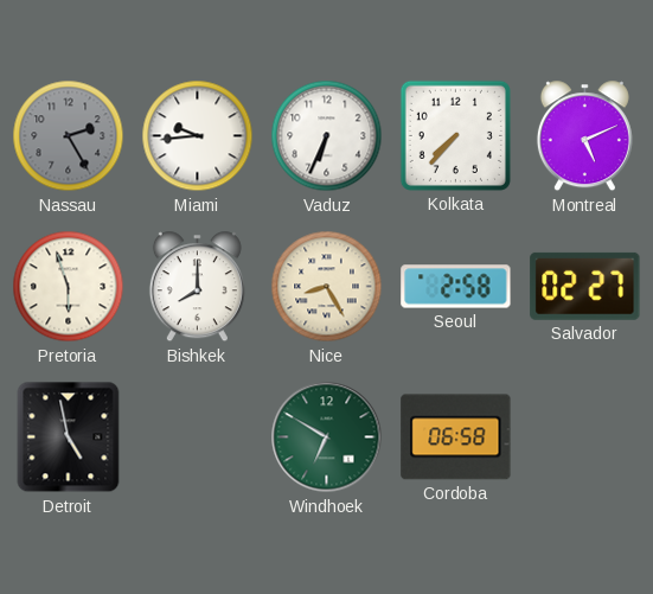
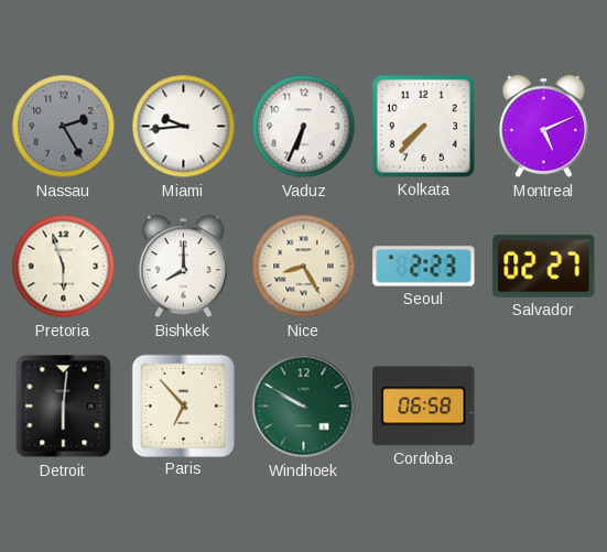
Seoul: 2:58 -> 2:23 (424, 267)
Detroit: 4:58 -> 6:01 (64, 407)
Paris: none -> 6:53 (183, 405)
Windhoek: 6:50 -> 9:50 (304, 407)
